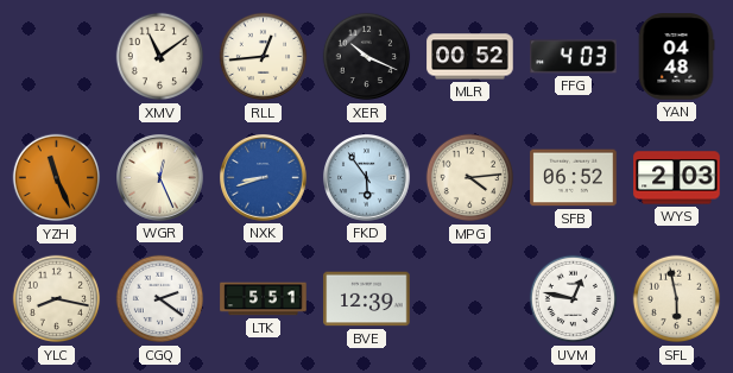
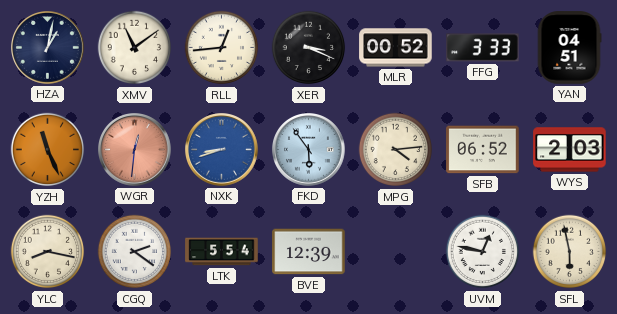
HZA: none -> 1:02 (48, 48)
XER: 10:19 -> 3:19 (309, 48)
FFG: 4:03 -> 3:33 (483, 48)
YAN: 04:48 -> 04:51 (569, 48)
WGR: 12:26 -> 12:31 (135, 150)
WGR dial: cream -> salmon (135, 150)
LTK: 5:51 -> 5:54 (222, 252)
